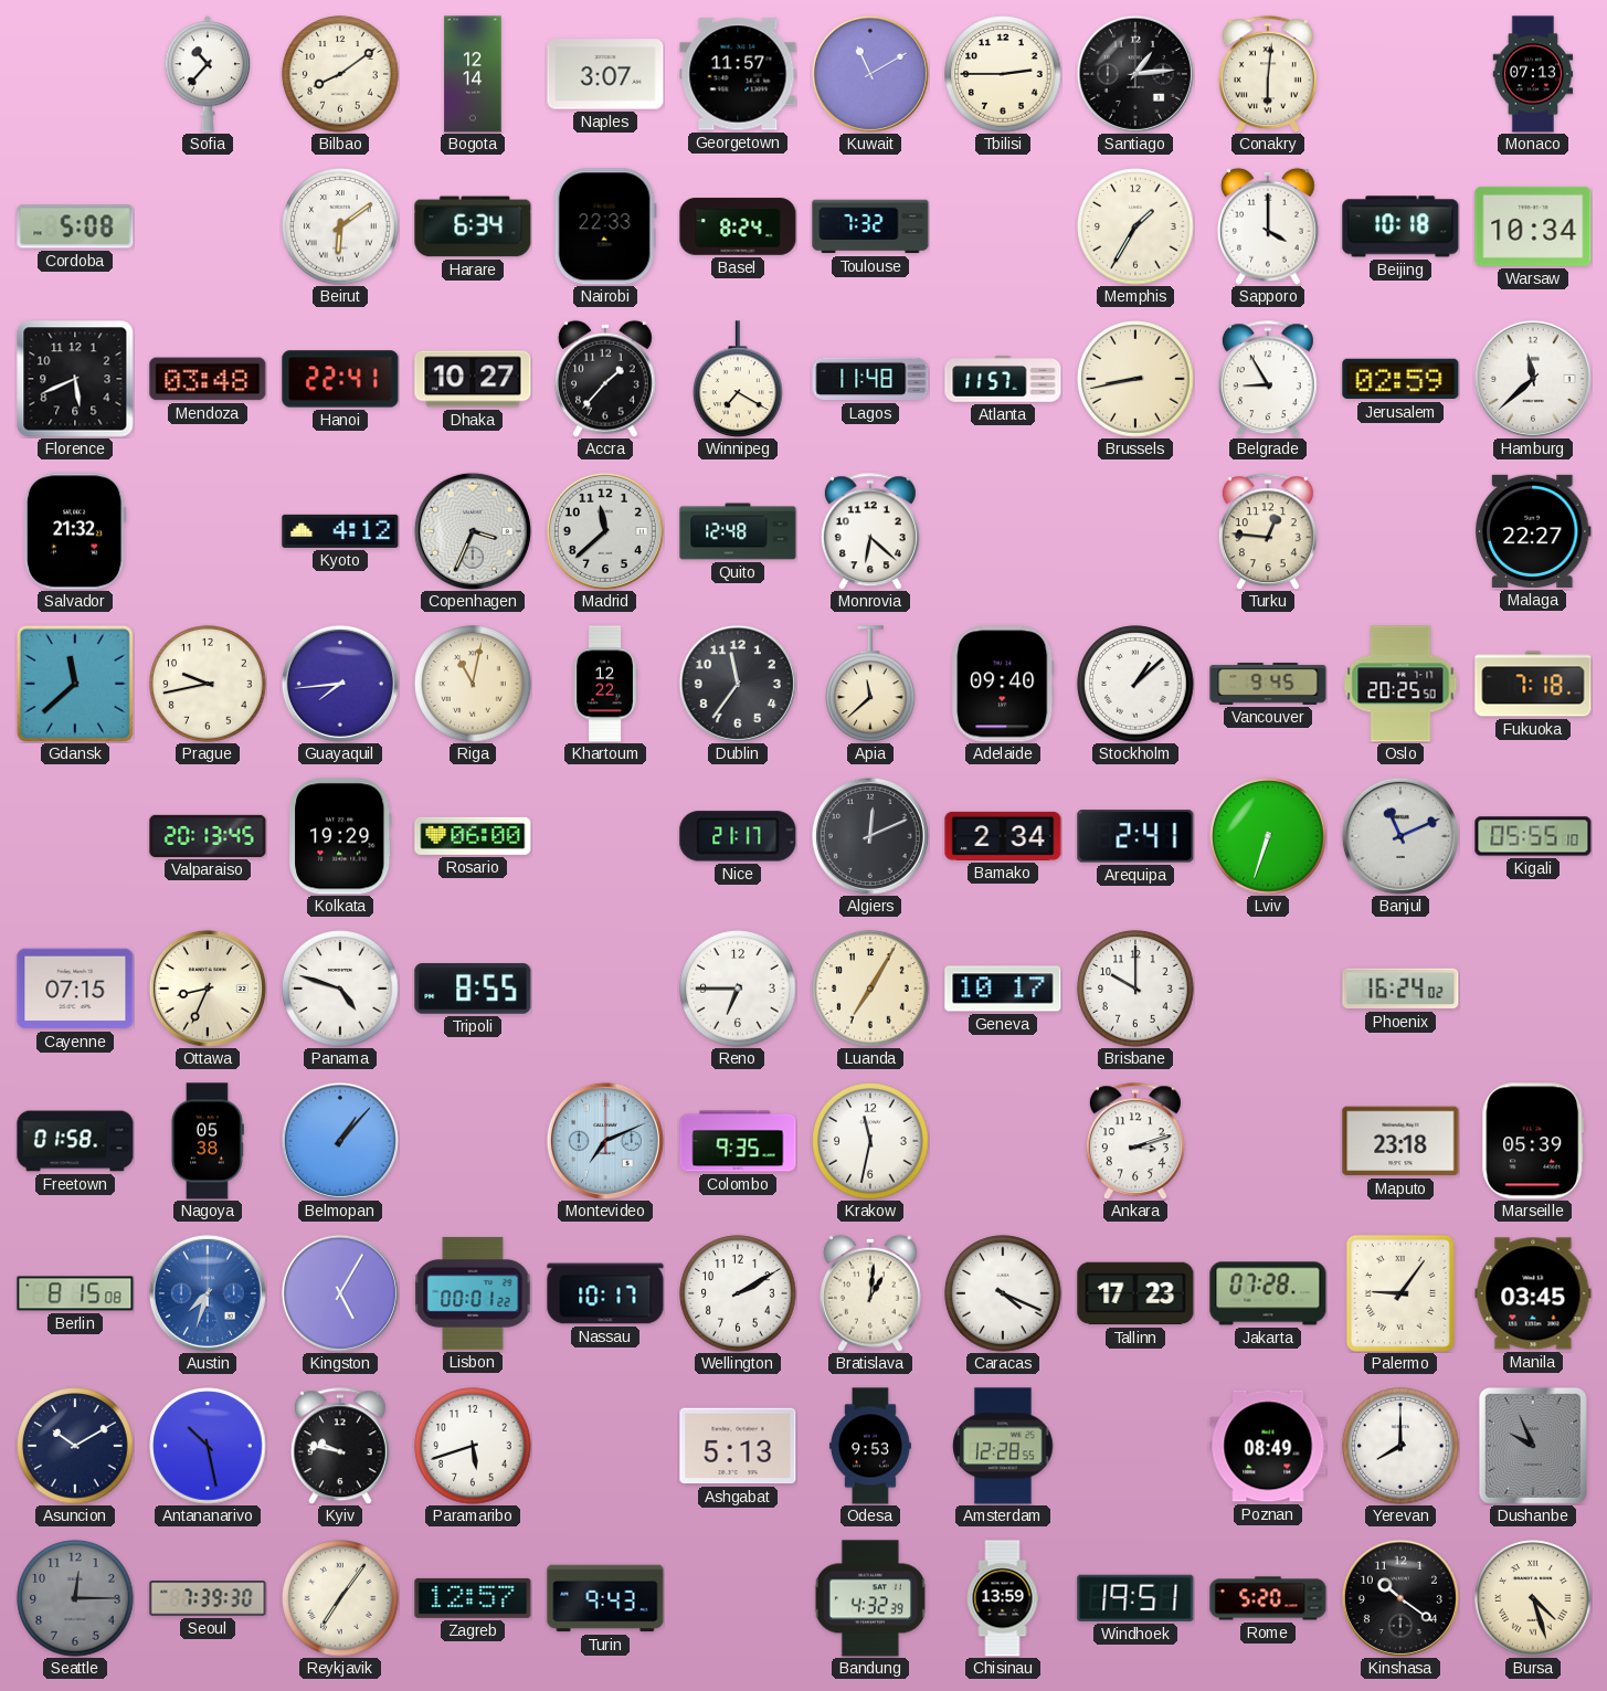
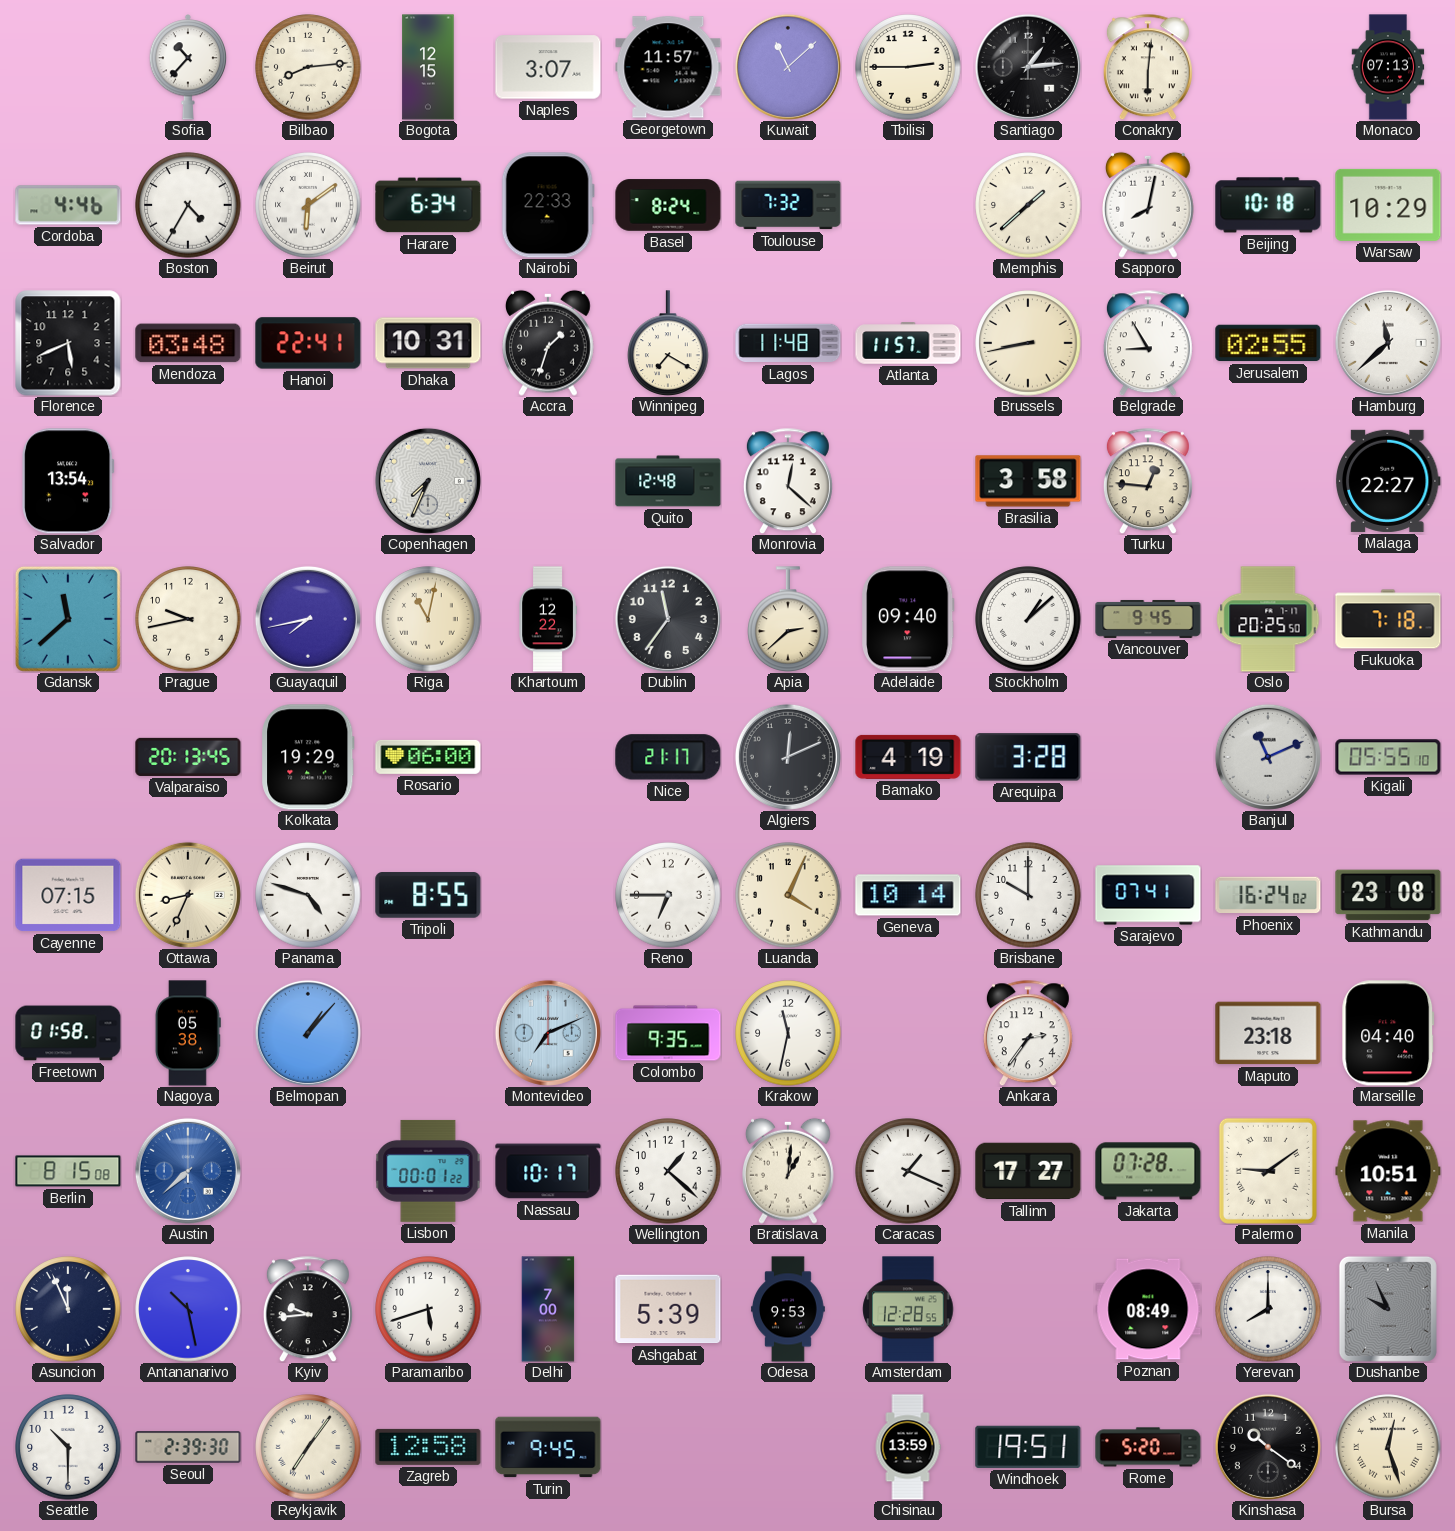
Bilbao: 8:09 -> 8:14 (308, 67)
Bogota: 12:14 -> 12:15 (428, 67)
Kuwait: 11:10 -> 11:08 (788, 67)
Cordoba: 5:08 -> 4:46 (68, 205)
Boston: none -> 4:35 (188, 205)
Memphis: 1:35 -> 1:38 (1028, 205)
Sapporo: 4:00 -> 8:02 (1149, 205)
Warsaw: 10:34 -> 10:29 (1388, 205)
Dhaka: 10:27 -> 10:31 (428, 343)
Accra: 1:37 -> 1:33 (549, 343)
Jerusalem: 02:59 -> 02:55 (1268, 343)
Salvador: 21:32 -> 13:54 (68, 481)
Kyoto: 4:12 -> none (340, 531)
Copenhagen: 3:34 -> 7:34 (428, 481)
Madrid: 11:38 -> none (605, 531)
Monrovia: 6:22 -> 12:22 (788, 481)
Brasilia: none -> 3:58 (1028, 481)
Guayaquil: 7:44 -> 7:43 (308, 619)
Apia: 11:38 -> 2:38 (788, 619)
Bamako: 2:34 -> 4:19 (908, 757)
Arequipa: 2:41 -> 3:28 (1028, 757)
Lviv: 6:33 -> none (1268, 836)
Luanda: 7:05 -> 4:04 (788, 895)
Geneva: 10:17 -> 10:14 (908, 895)
Sarajevo: none -> 07:41 (1148, 895)
Kathmandu: none -> 23:08 (1388, 895)
Ankara: 3:12 -> 2:36 (1028, 1033)
Marseille: 05:39 -> 04:40 (1388, 1033)
Austin: 7:33 -> 7:38 (188, 1171)
Kingston: 5:05 -> none (340, 1293)
Wellington: 2:10 -> 1:22 (668, 1171)
Caracas: 4:19 -> 1:19 (908, 1171)
Tallinn: 17:23 -> 17:27 (1028, 1171)
Palermo: 9:06 -> 9:09 (1268, 1171)
Manila: 03:45 -> 10:51 (1388, 1171)
Asuncion: 10:10 -> 11:56 (68, 1309)
Kyiv: 9:47 -> 9:44 (308, 1309)
Delhi: none -> 7:00 (548, 1309)
Ashgabat: 5:13 -> 5:39 (668, 1309)
Seattle: 12:15 -> 10:30 (68, 1447)
Seattle dial: grey -> white (68, 1447)
Seoul: 7:39 -> 2:39 (188, 1447)
Zagreb: 12:57 -> 12:58 (428, 1447)
Turin: 9:43 -> 9:45 (548, 1447)
Bandung: 4:32 -> none (870, 1598)
Bursa: 4:27 -> 12:27 (1388, 1447)
